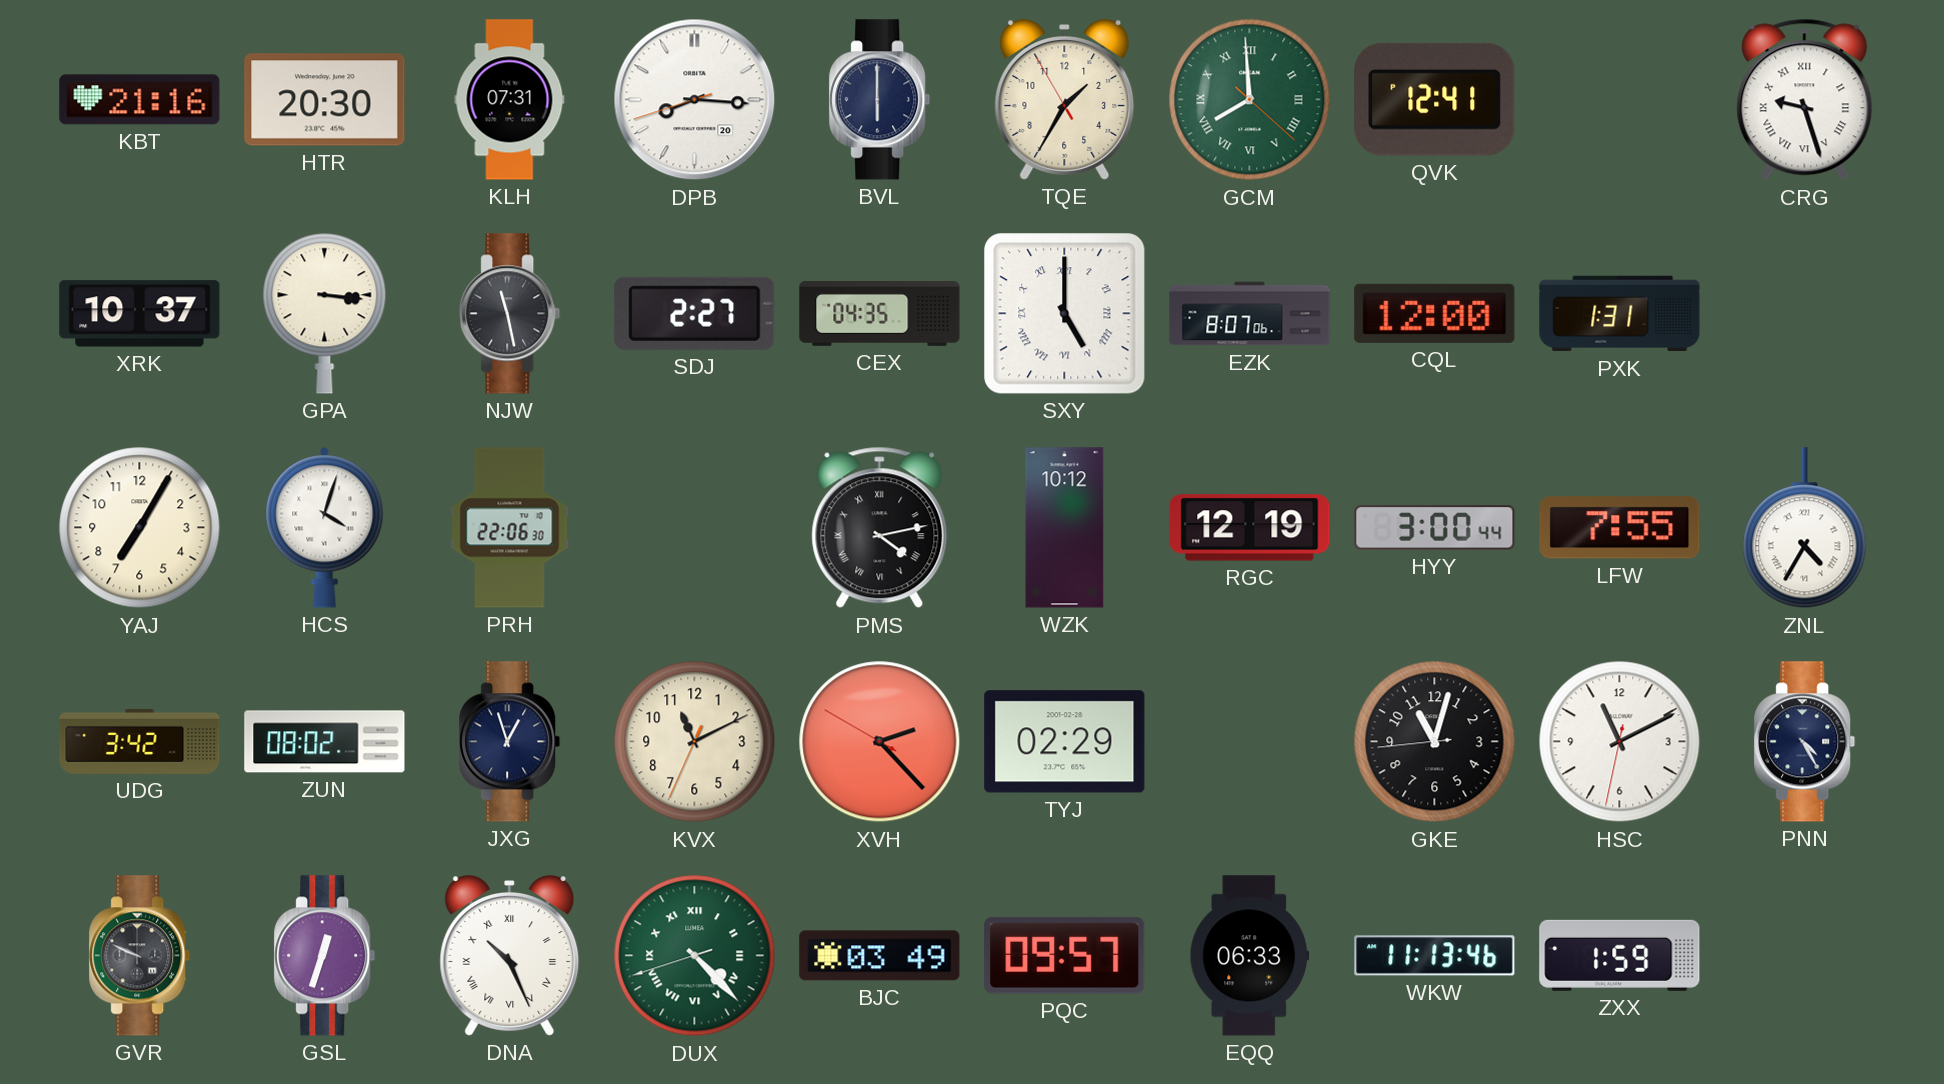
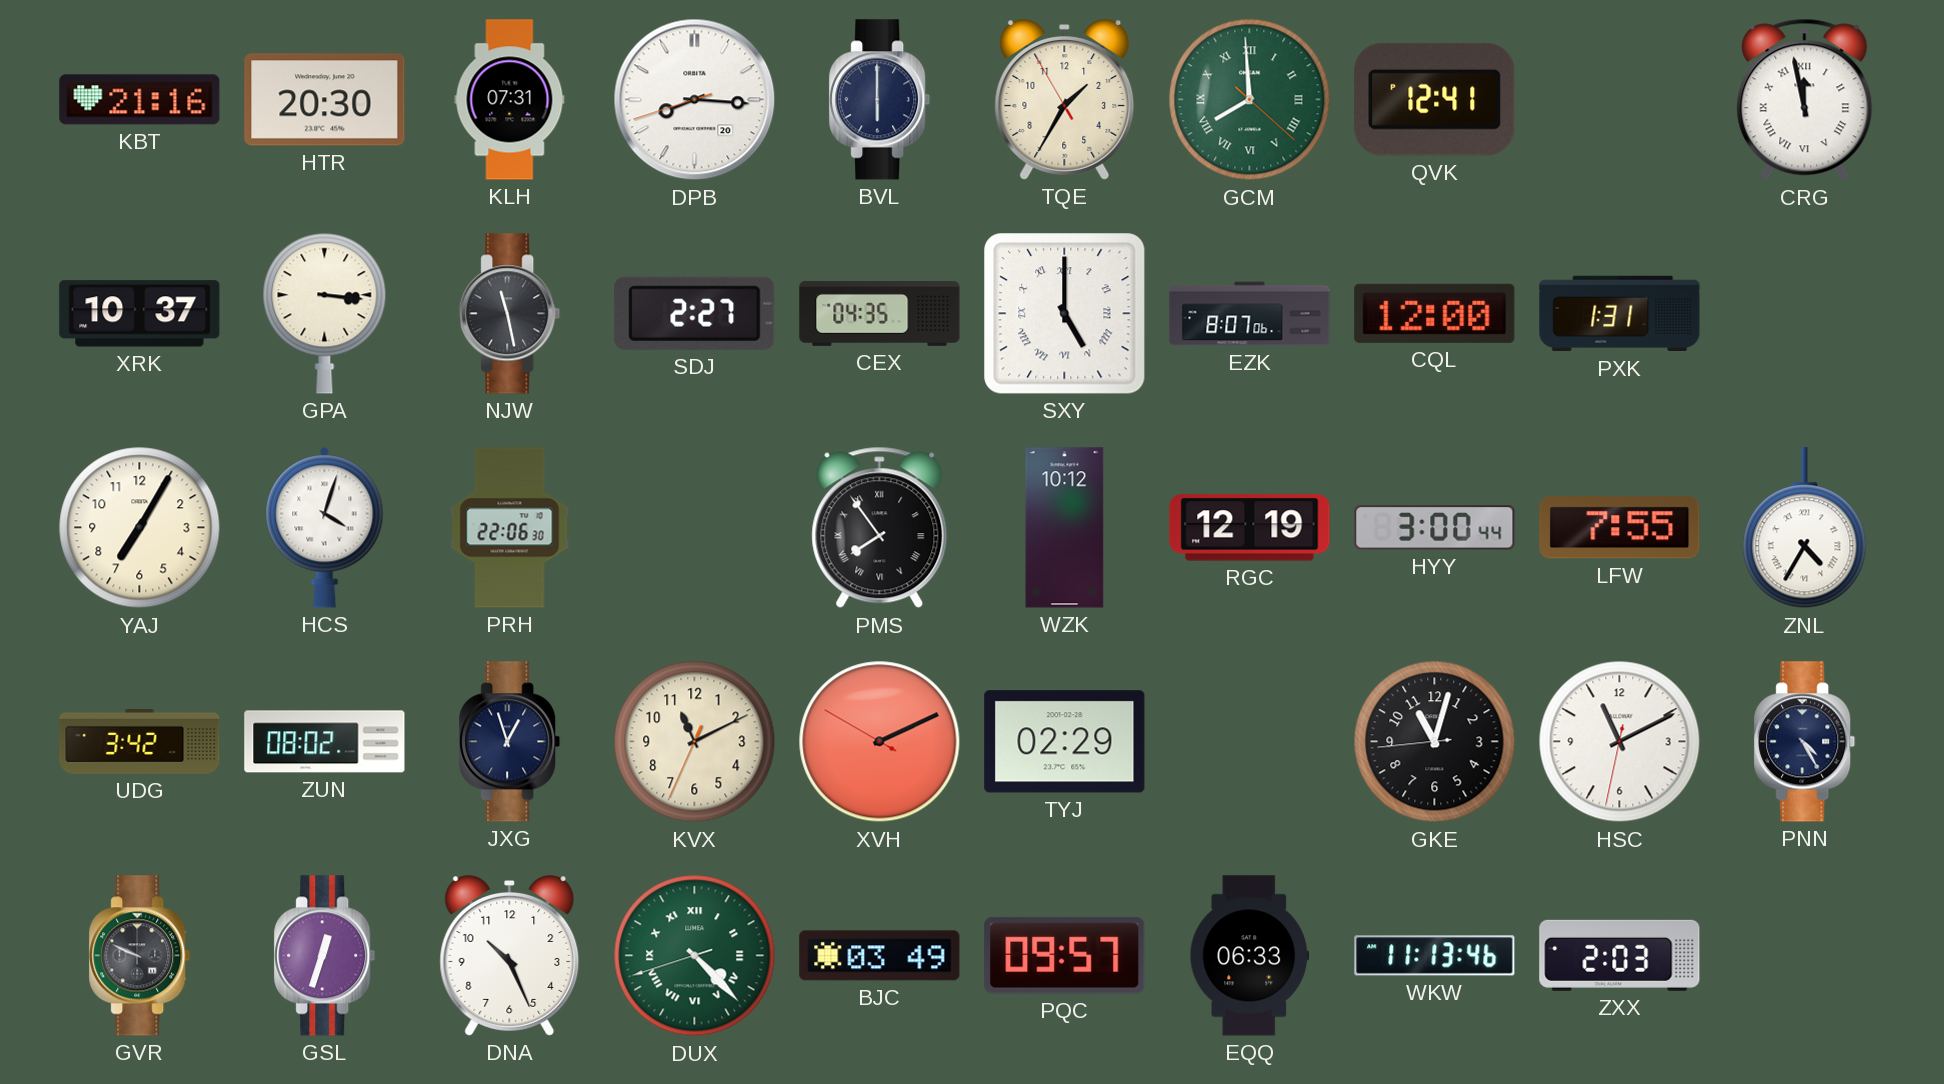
CRG: 9:27 -> 11:58 (1805, 100)
PMS: 4:13 -> 7:54 (880, 528)
XVH: 2:22 -> 2:10 (880, 742)
DNA numerals: Roman -> Arabic (510, 956)
ZXX: 1:59 -> 2:03 (1620, 955)
